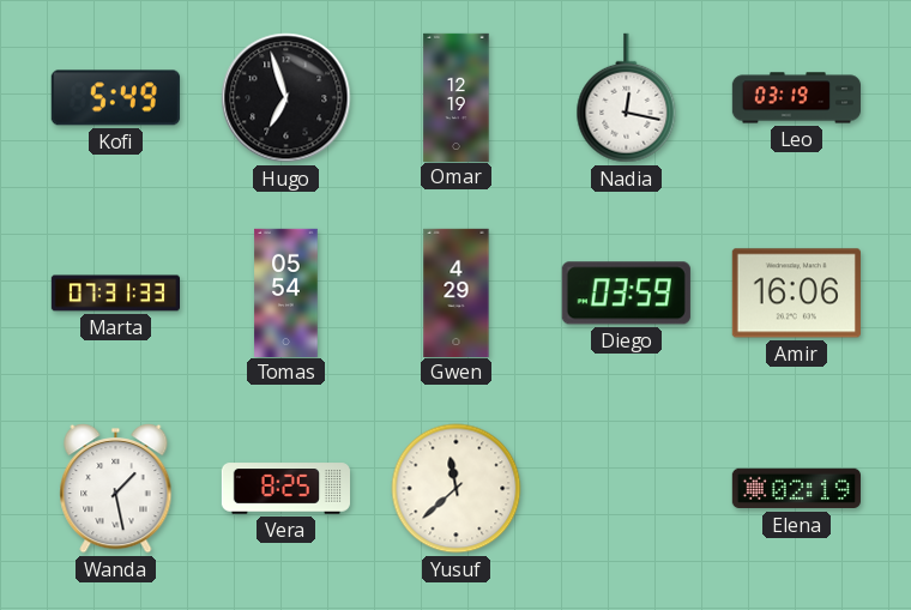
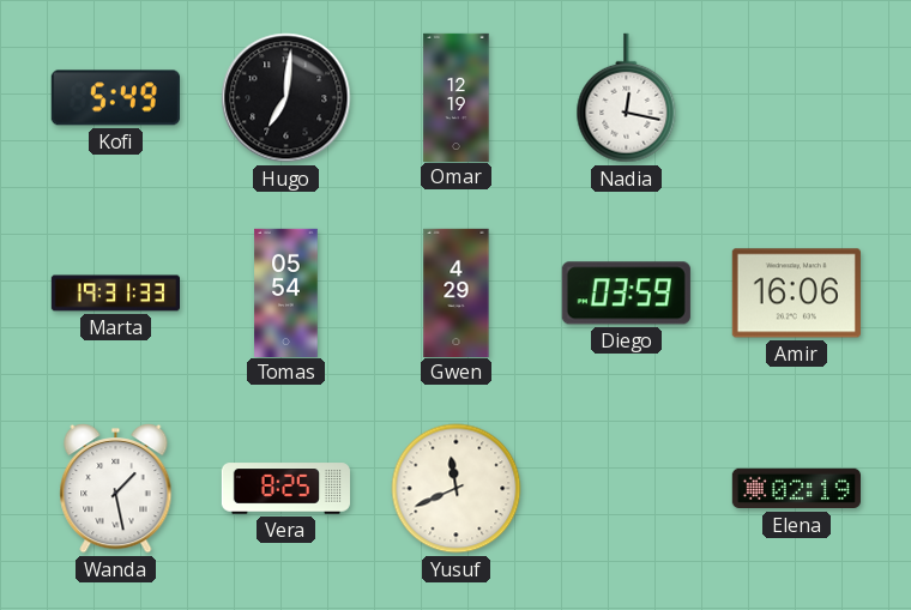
Hugo: 6:57 -> 7:01 (286, 98)
Leo: 03:19 -> none (796, 98)
Marta: 07:31 -> 19:31 (115, 294)
Yusuf: 11:38 -> 11:41 (457, 489)
